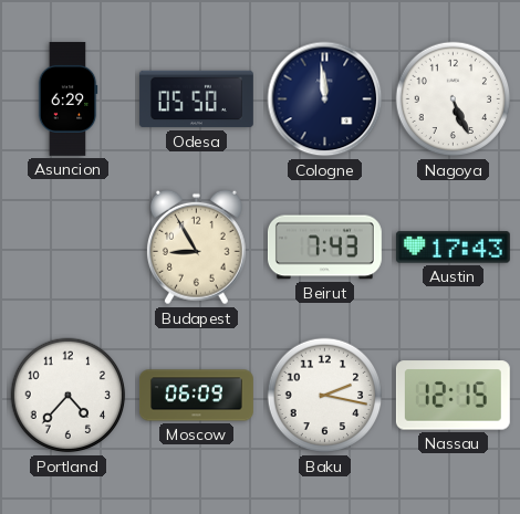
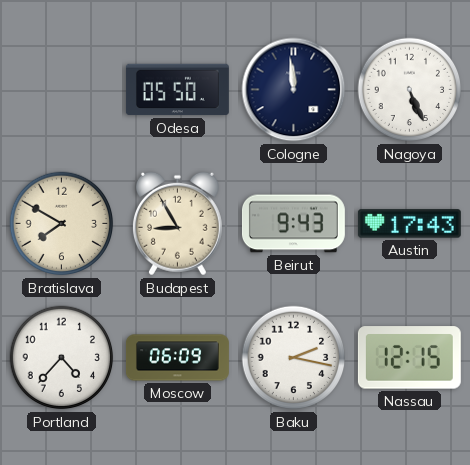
Asuncion: 6:29 -> none (67, 98)
Bratislava: none -> 7:50 (62, 224)
Beirut: 7:43 -> 9:43 (293, 224)
